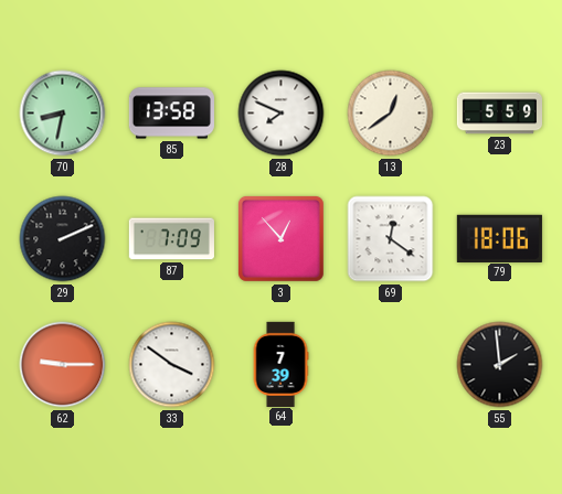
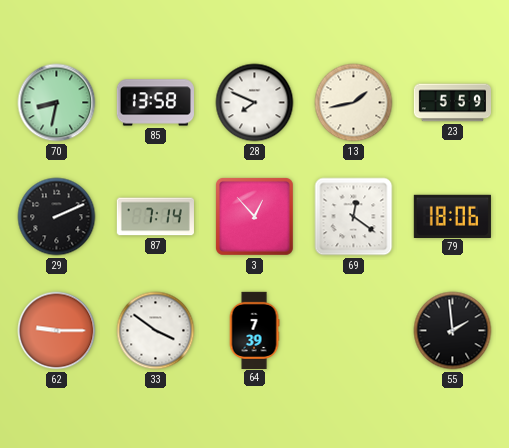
13: 12:39 -> 1:43 (354, 103)
87: 7:09 -> 7:14 (155, 217)
